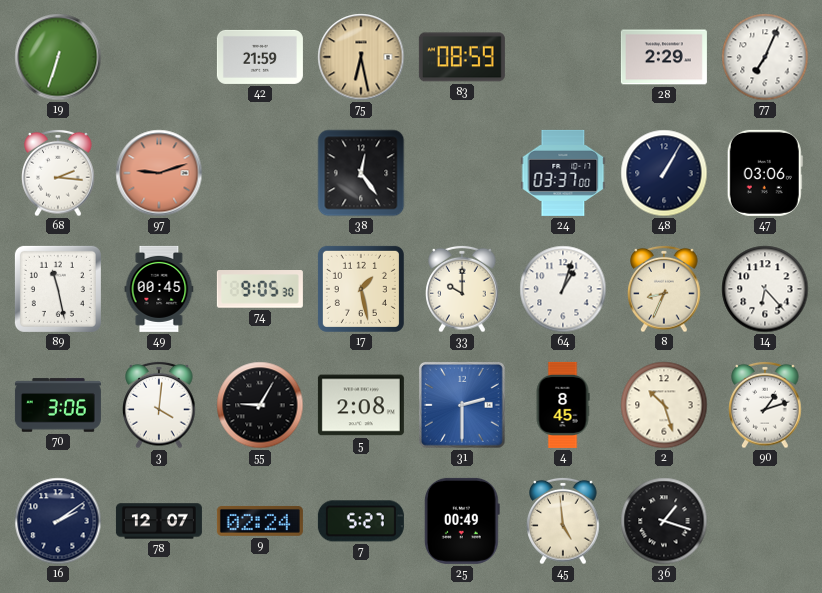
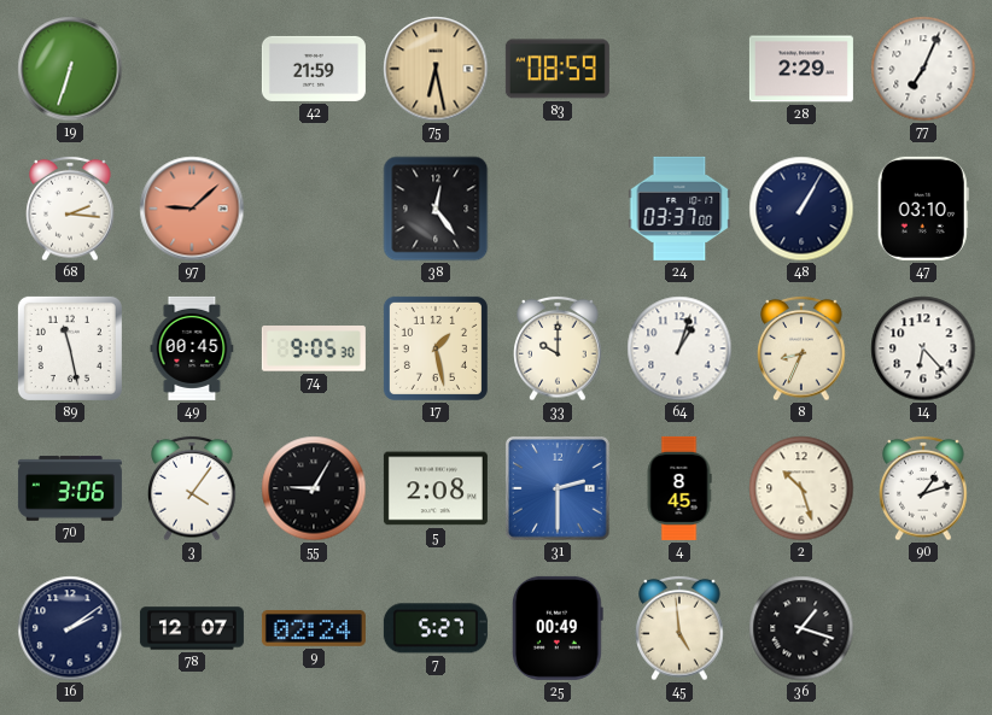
97: 9:12 -> 9:08 (192, 209)
47: 03:06 -> 03:10 (923, 209)
3: 4:01 -> 4:06 (192, 488)
